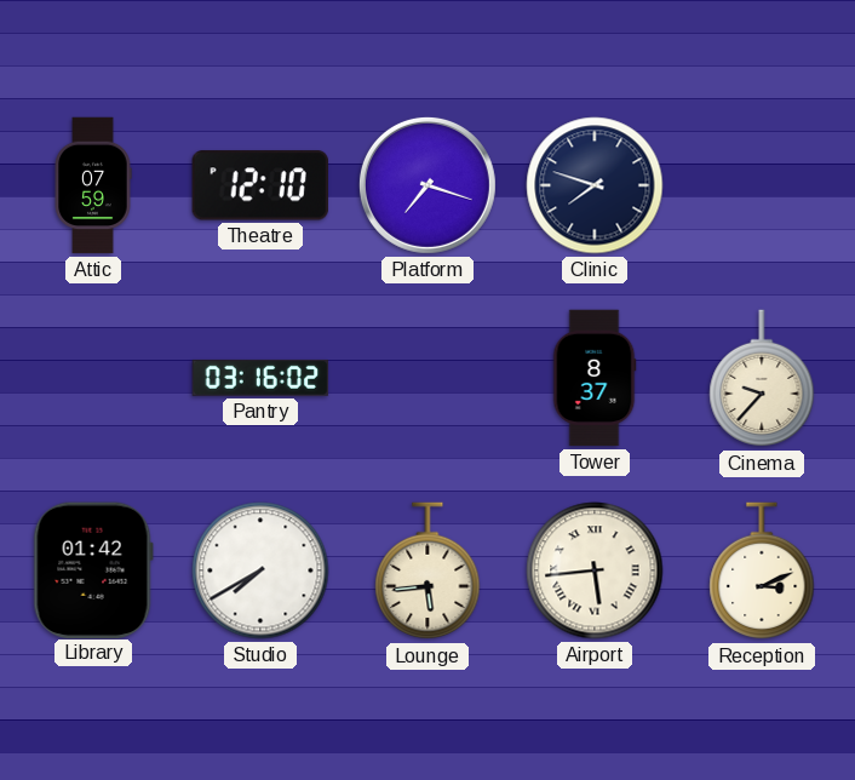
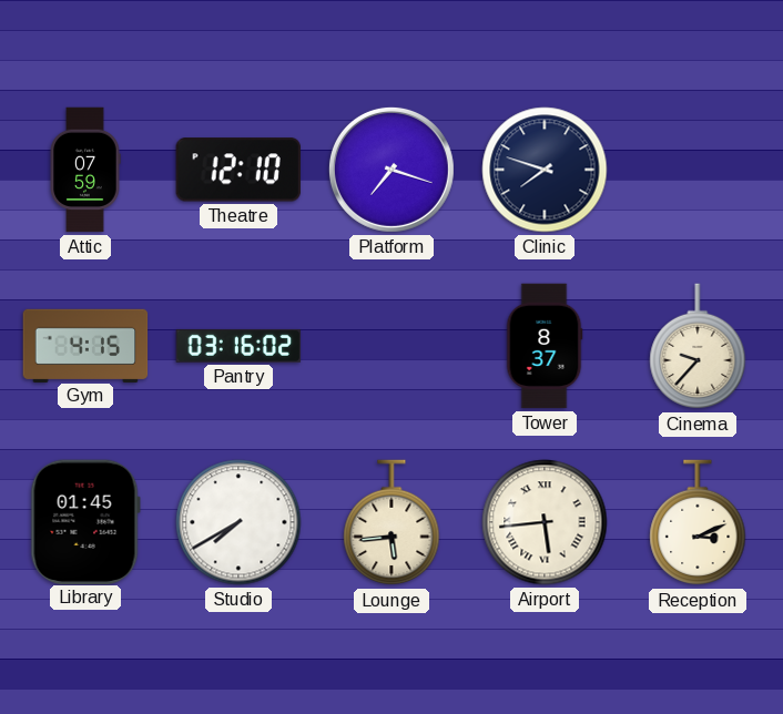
Gym: none -> 4:15 (85, 345)
Library: 01:42 -> 01:45 (85, 521)
